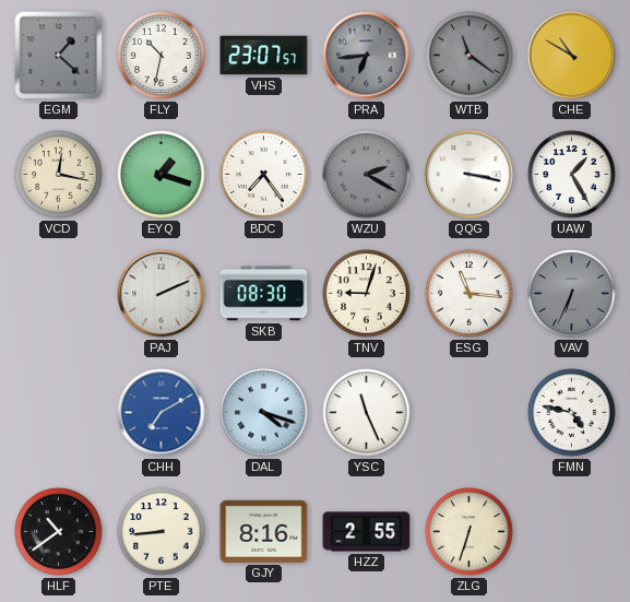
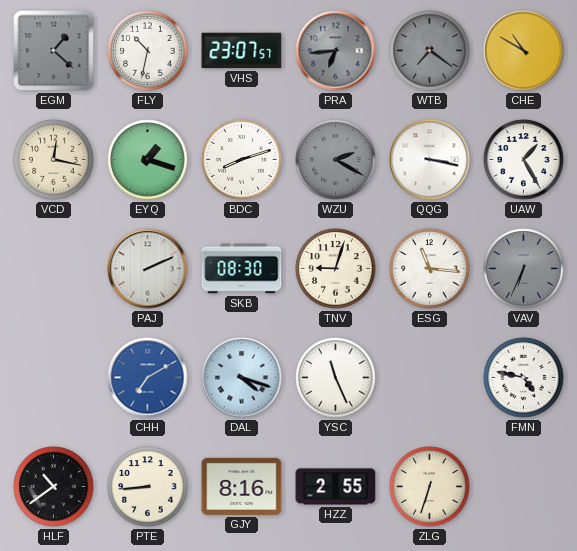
WTB: 11:21 -> 7:21 (430, 51)
BDC: 7:24 -> 8:12 (242, 160)
